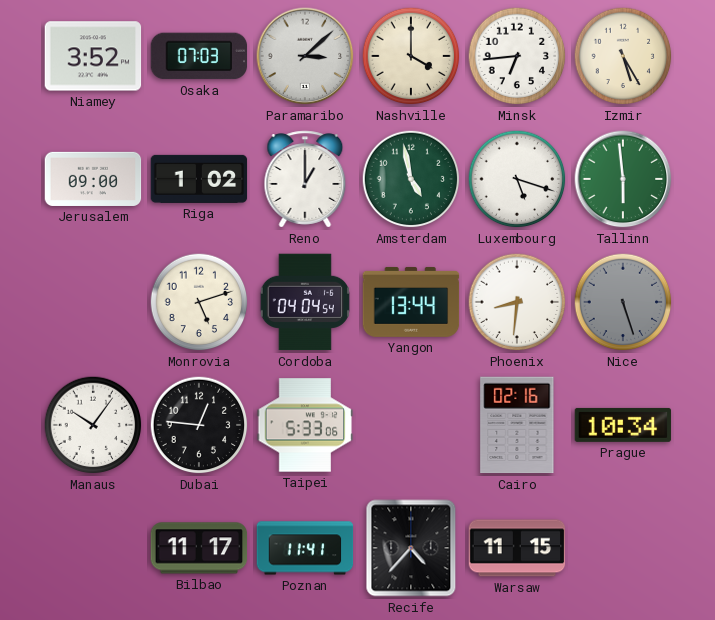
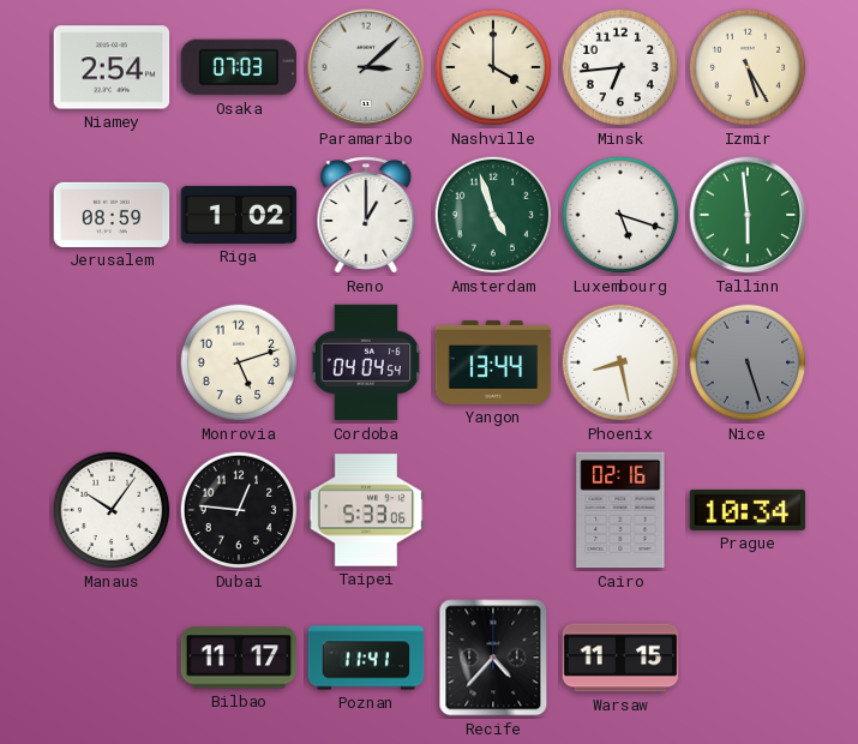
Niamey: 3:52 -> 2:54 (112, 67)
Jerusalem: 09:00 -> 08:59 (112, 215)
Amsterdam: 4:58 -> 4:57 (493, 215)
Phoenix: 8:31 -> 8:28 (620, 362)
